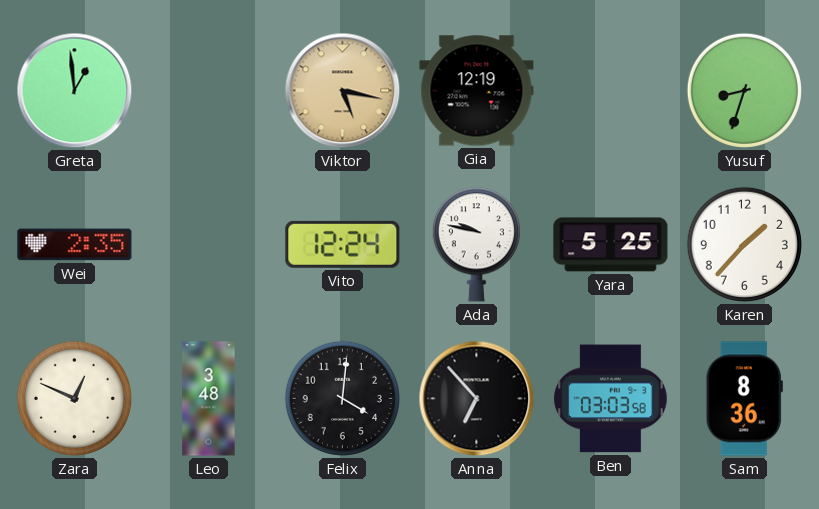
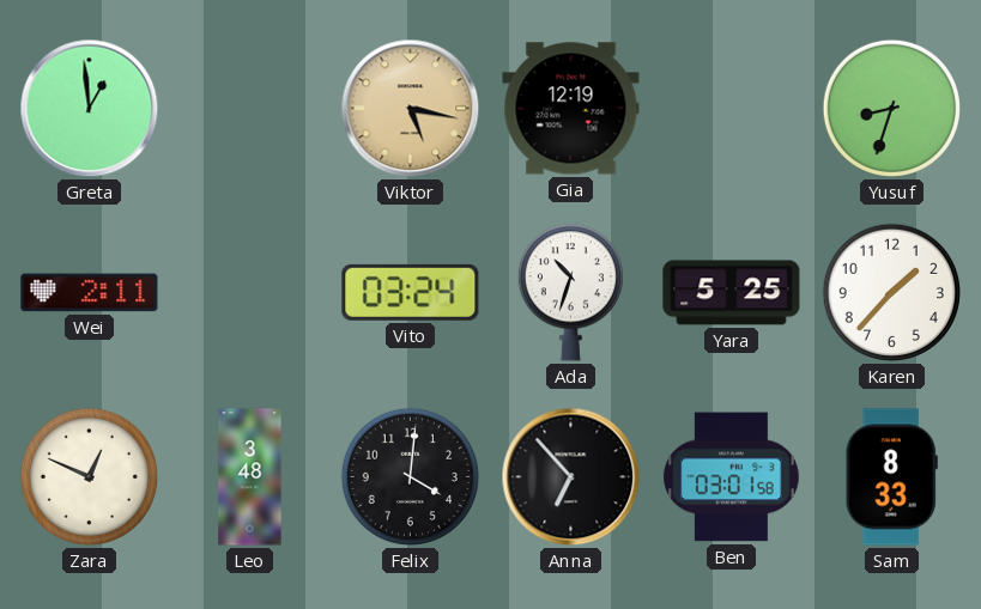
Wei: 2:35 -> 2:11 (90, 293)
Vito: 12:24 -> 03:24 (411, 292)
Ada: 9:47 -> 10:33 (570, 293)
Ben: 03:03 -> 03:01 (732, 477)
Sam: 8:36 -> 8:33 (891, 477)
